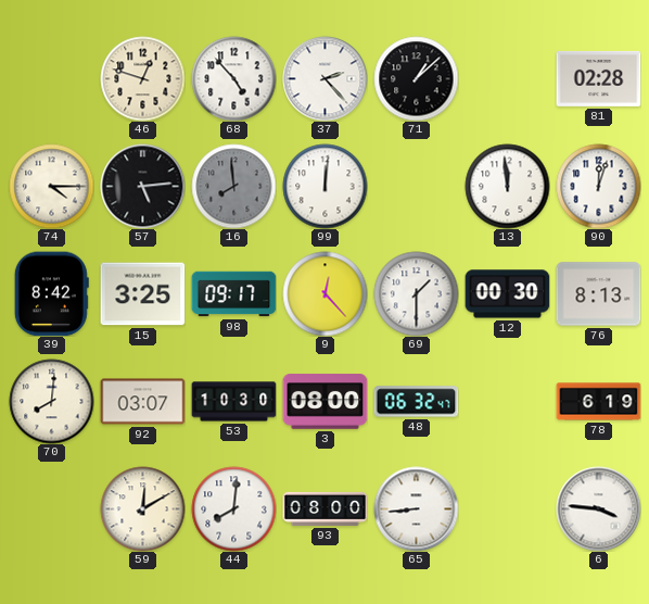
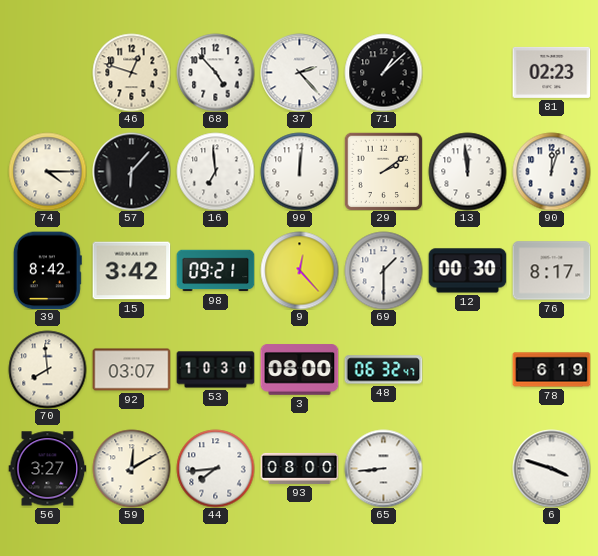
81: 02:28 -> 02:23 (551, 72)
57: 5:14 -> 6:07 (131, 171)
16: 7:59 -> 6:59 (215, 171)
16 dial: grey -> white (215, 171)
29: none -> 2:09 (383, 171)
15: 3:25 -> 3:42 (131, 271)
98: 09:17 -> 09:21 (215, 271)
76: 8:13 -> 8:17 (551, 271)
70: 8:01 -> 7:59 (47, 369)
56: none -> 3:27 (47, 469)
44: 8:01 -> 7:44 (215, 468)
6: 3:46 -> 3:48 (551, 468)
